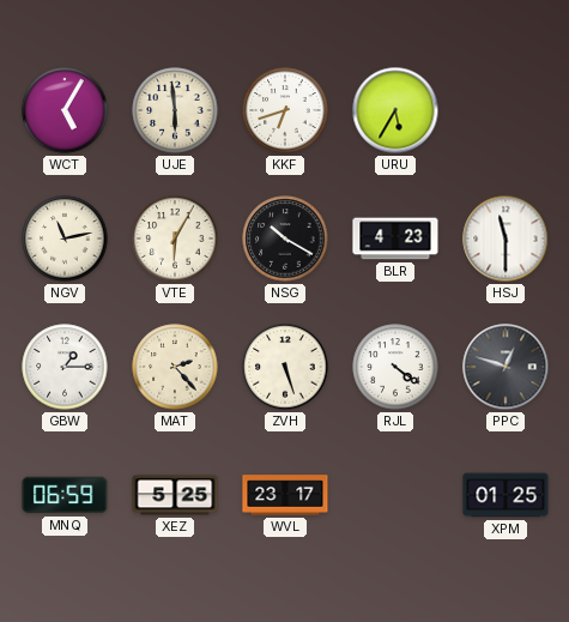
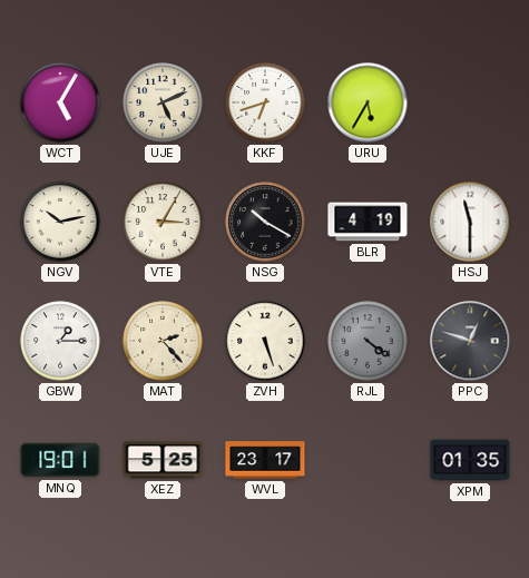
UJE: 5:59 -> 5:11 (163, 102)
NGV: 11:13 -> 10:13 (60, 222)
VTE: 6:05 -> 3:05 (163, 222)
BLR: 4:23 -> 4:19 (368, 222)
RJL dial: white -> grey (368, 341)
MNQ: 06:59 -> 19:01 (60, 460)
XPM: 01:25 -> 01:35 (470, 460)
